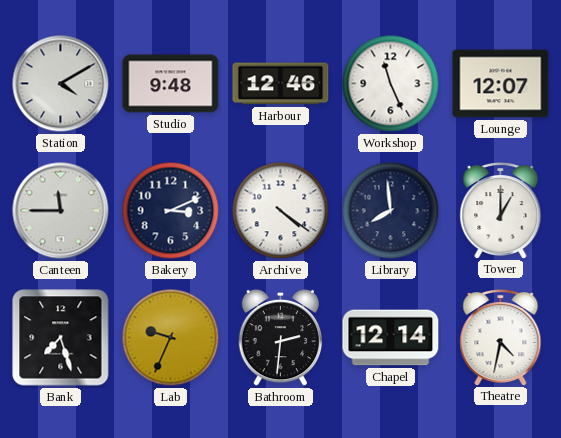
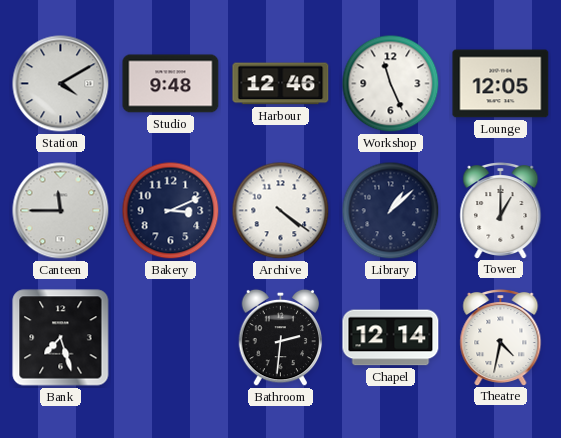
Lounge: 12:07 -> 12:05 (501, 84)
Library: 7:59 -> 1:08 (391, 211)
Lab: 9:34 -> none (171, 338)
